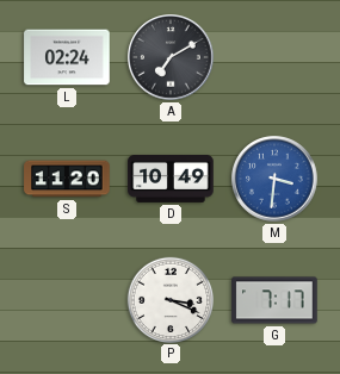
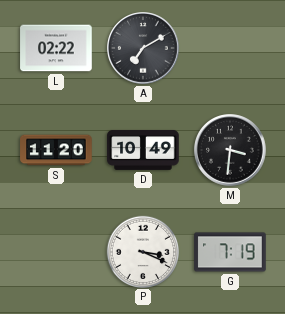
L: 02:24 -> 02:22 (56, 48)
M dial: blue -> black (230, 150)
G: 7:17 -> 7:19 (230, 252)
